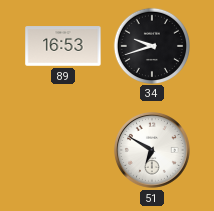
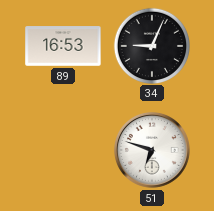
34: 9:42 -> 9:04 (151, 45)
51: 6:50 -> 6:48 (152, 150)
